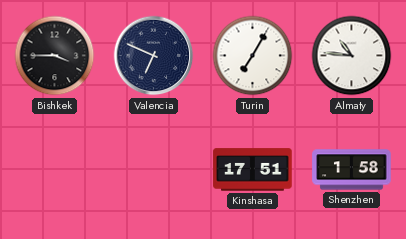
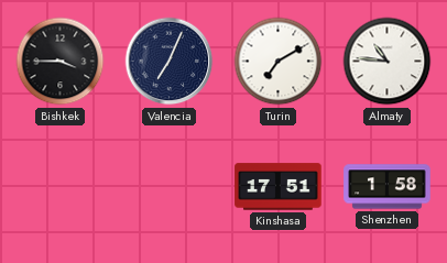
Valencia: 6:49 -> 7:04 (170, 62)
Turin: 7:05 -> 7:10 (279, 62)
